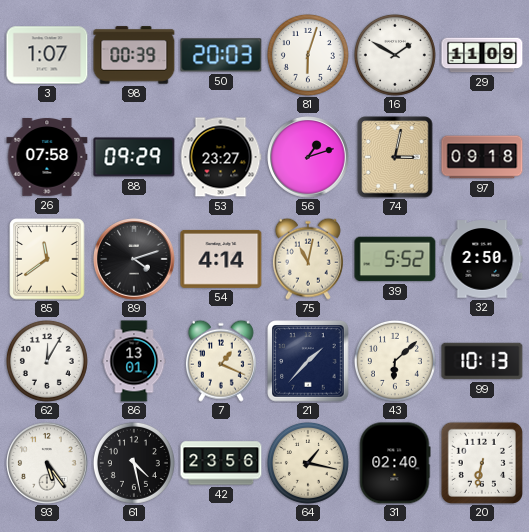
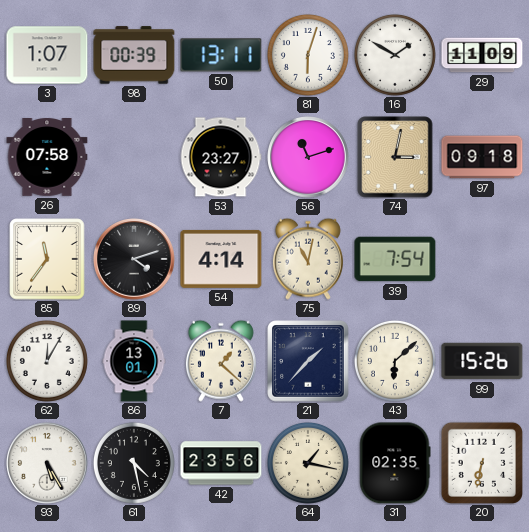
50: 20:03 -> 13:11 (221, 55)
88: 09:29 -> none (134, 157)
56: 1:12 -> 11:12 (308, 157)
85: 11:39 -> 11:36 (47, 259)
39: 5:52 -> 7:54 (395, 259)
32: 2:50 -> none (482, 259)
7: 1:19 -> 1:22 (221, 361)
99: 10:13 -> 15:26 (482, 361)
93: 5:24 -> 5:25 (47, 463)
31: 02:40 -> 02:35 (395, 463)
